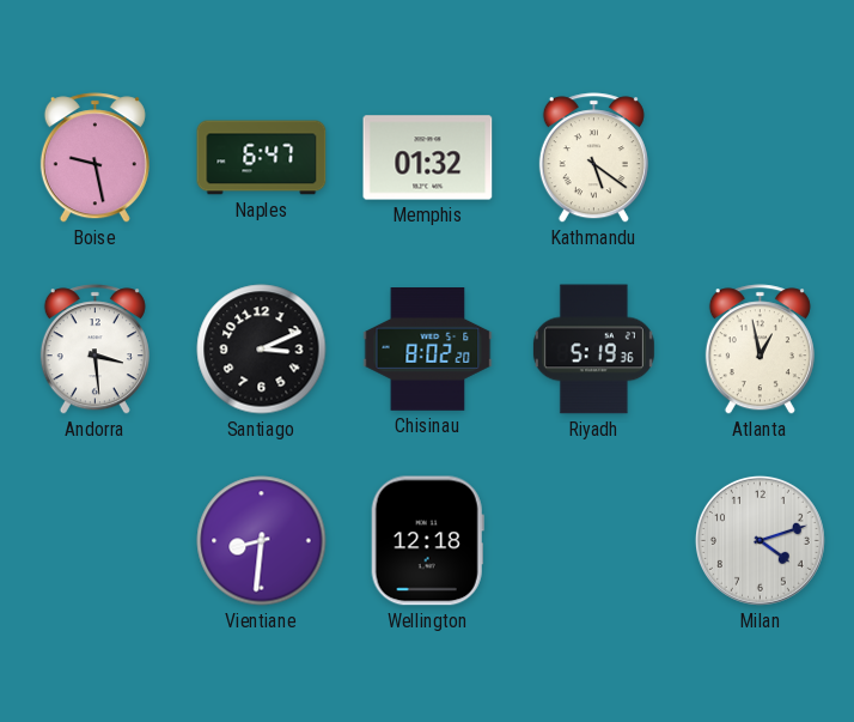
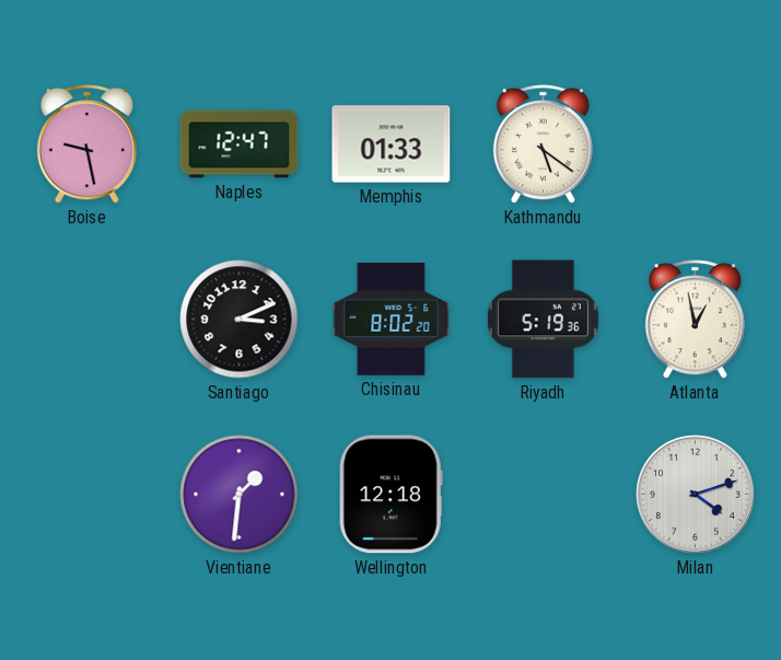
Naples: 6:47 -> 12:47 (240, 144)
Memphis: 01:32 -> 01:33 (392, 144)
Andorra: 3:29 -> none (94, 350)
Vientiane: 8:31 -> 1:31 (240, 495)
